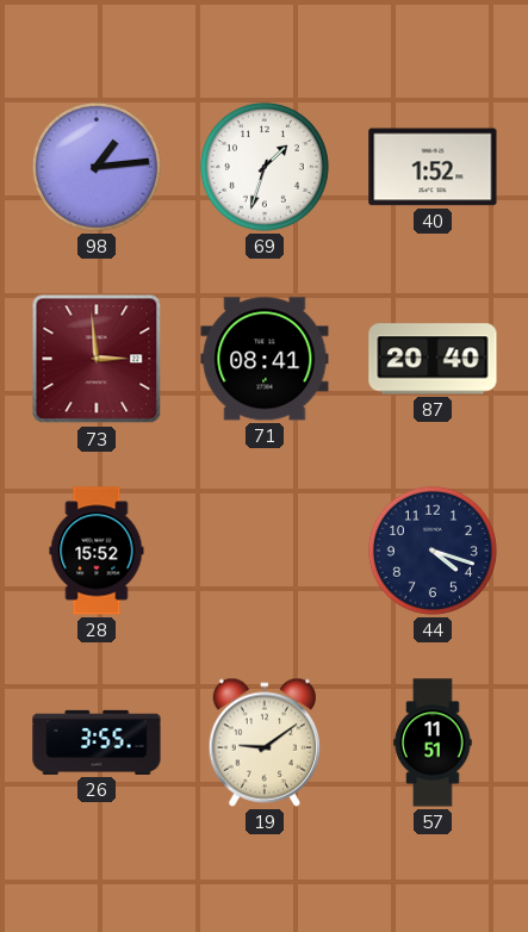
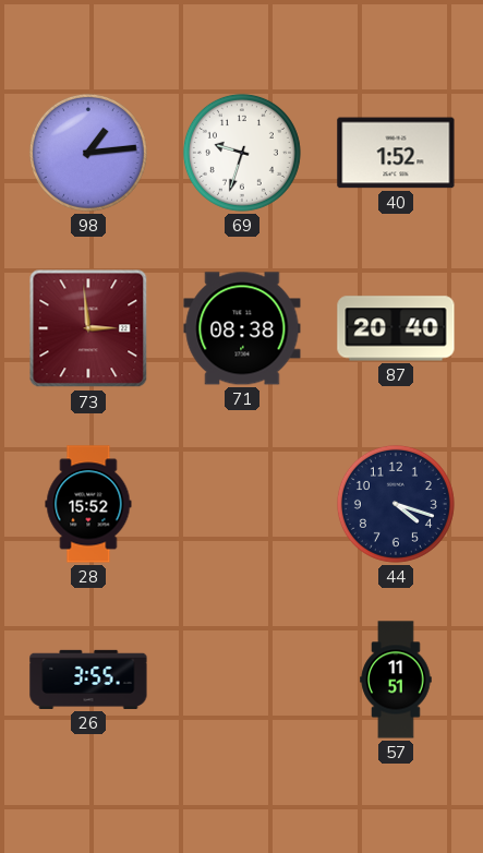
69: 1:33 -> 9:33 (242, 153)
71: 08:41 -> 08:38 (242, 328)
19: 9:09 -> none (263, 743)
